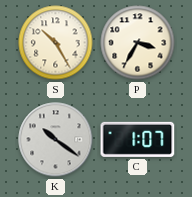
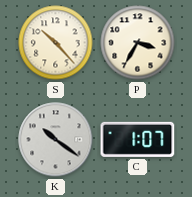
S: 10:25 -> 10:23 (56, 43)
